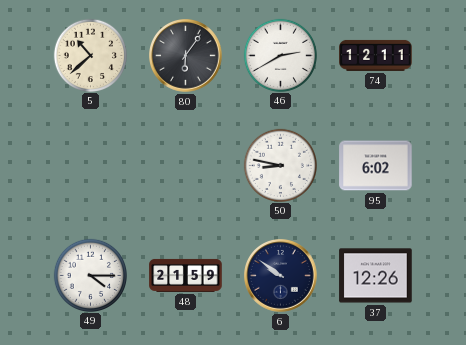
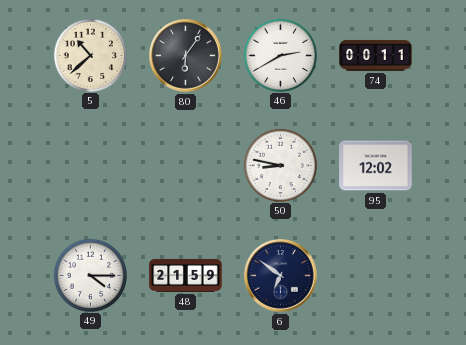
74: 12:11 -> 00:11 (376, 55)
95: 6:02 -> 12:02 (376, 166)
6: 9:51 -> 6:51 (281, 276)
37: 12:26 -> none (376, 276)
